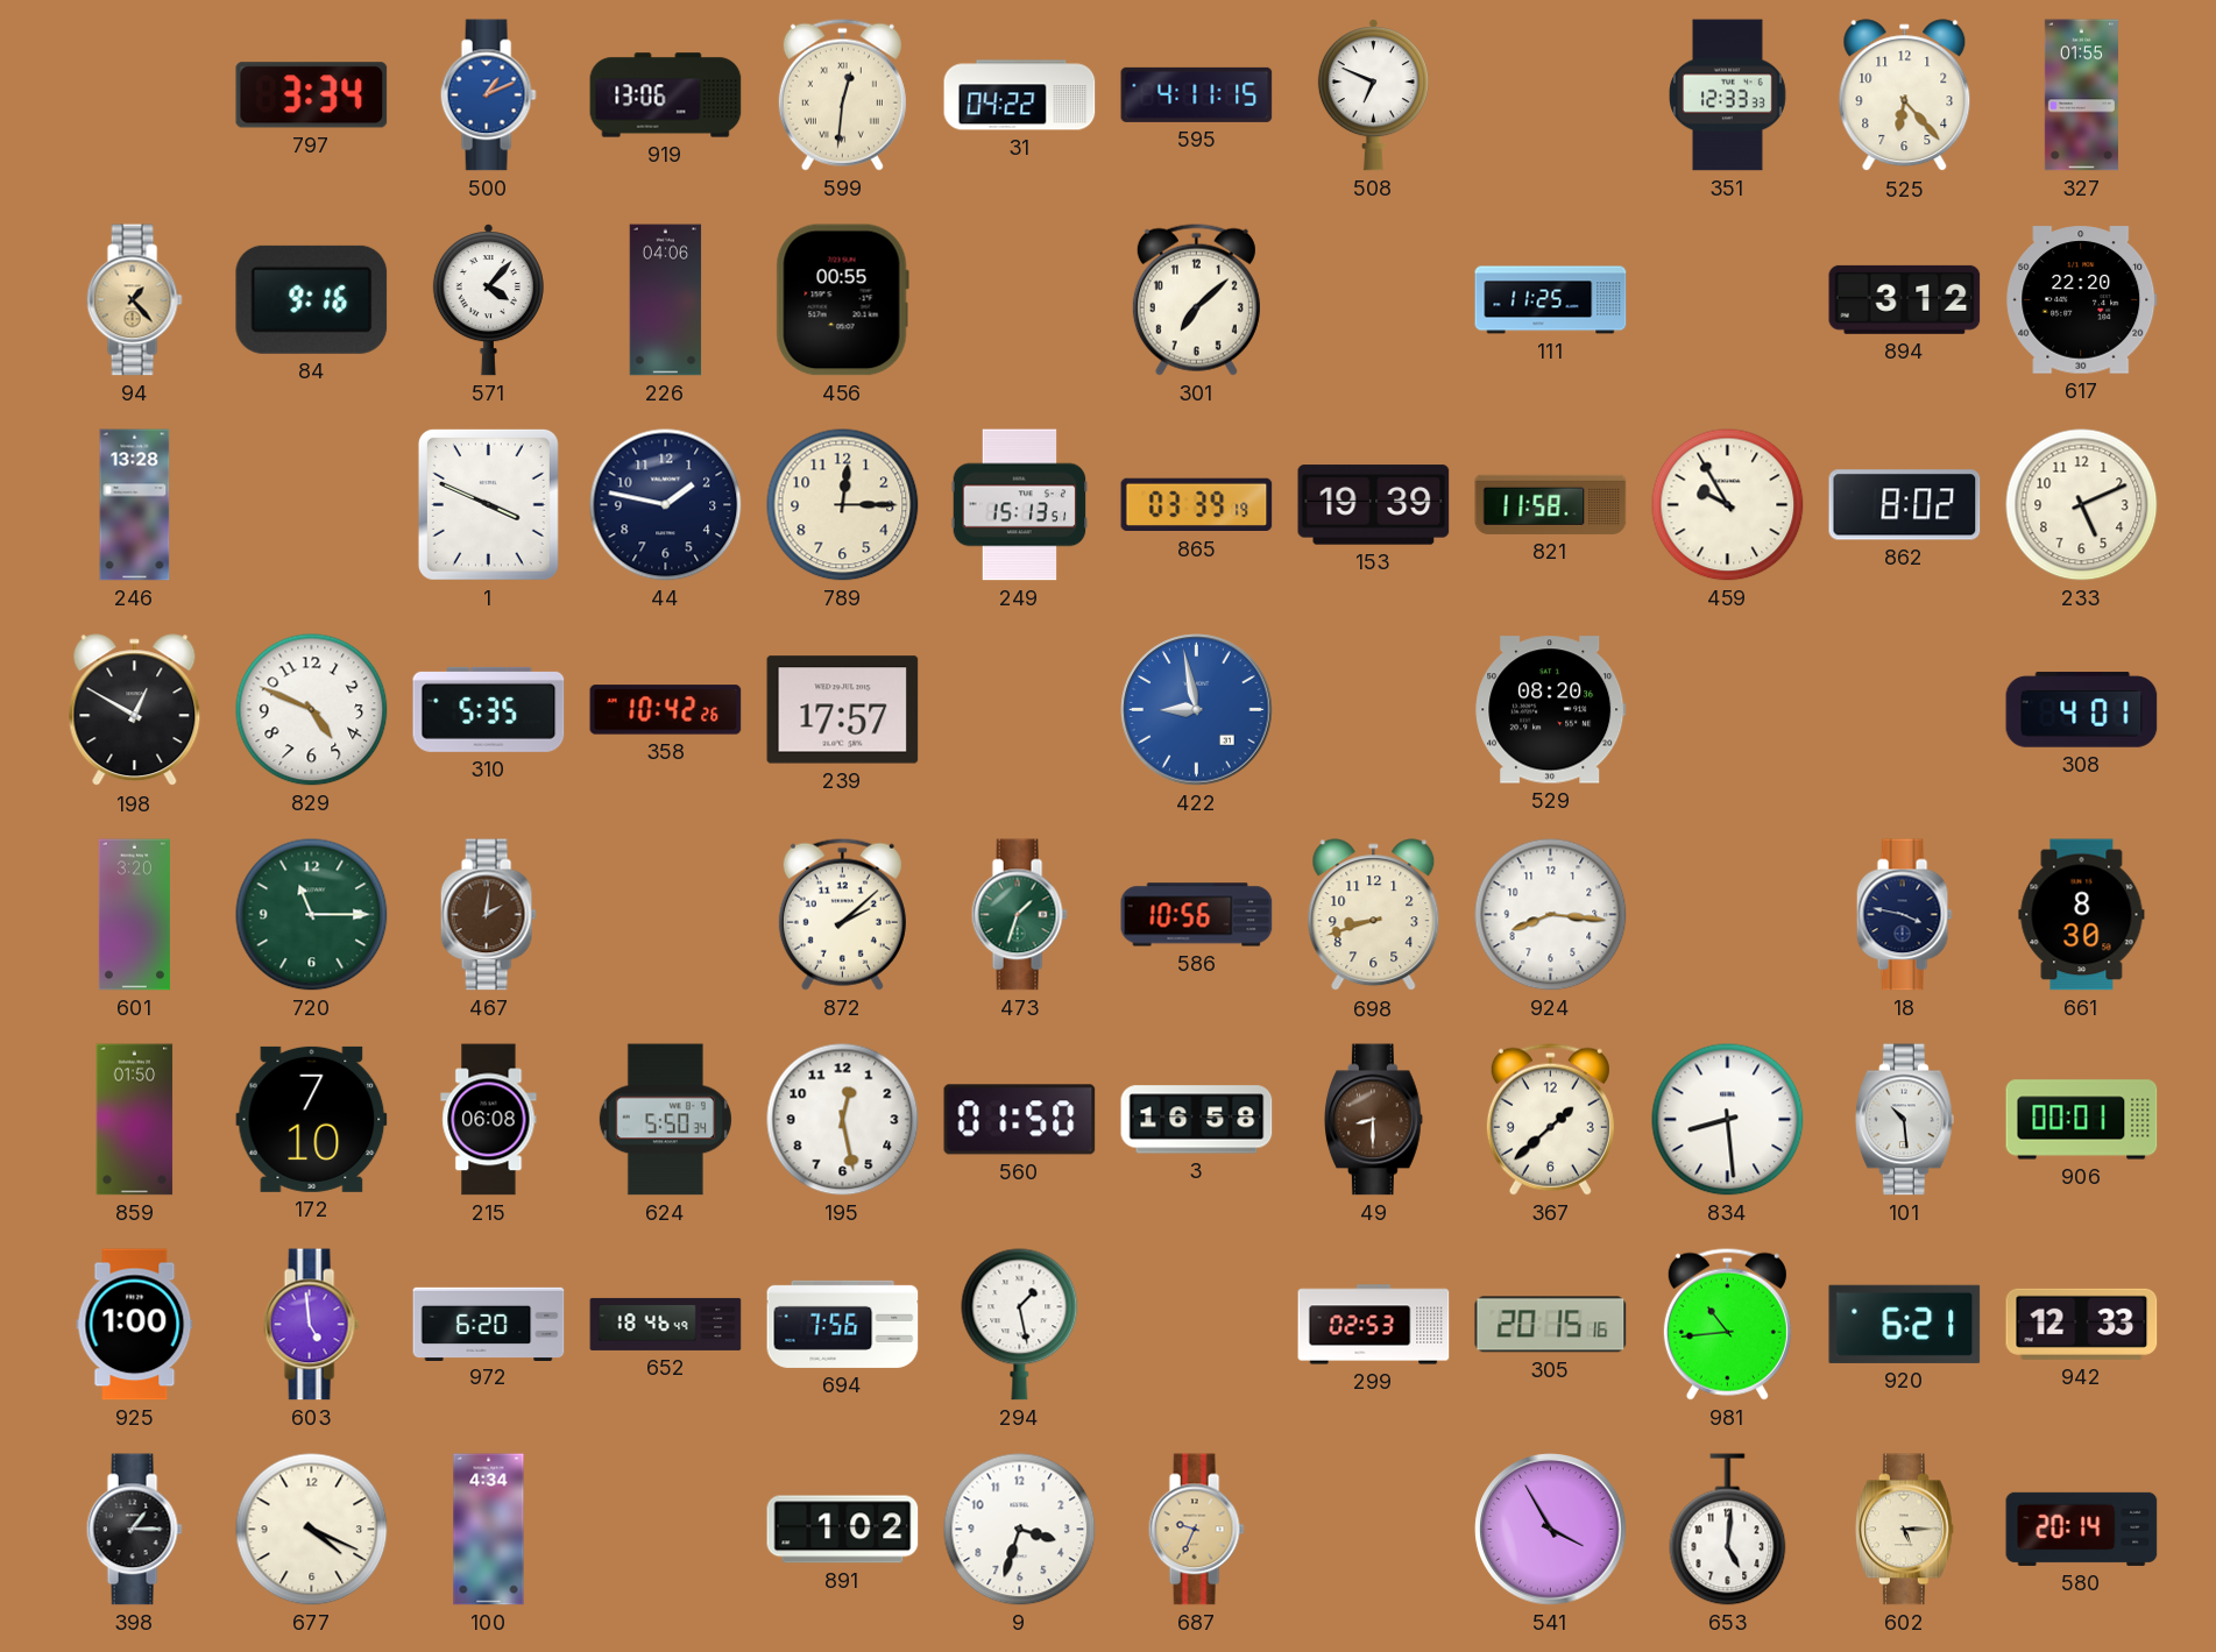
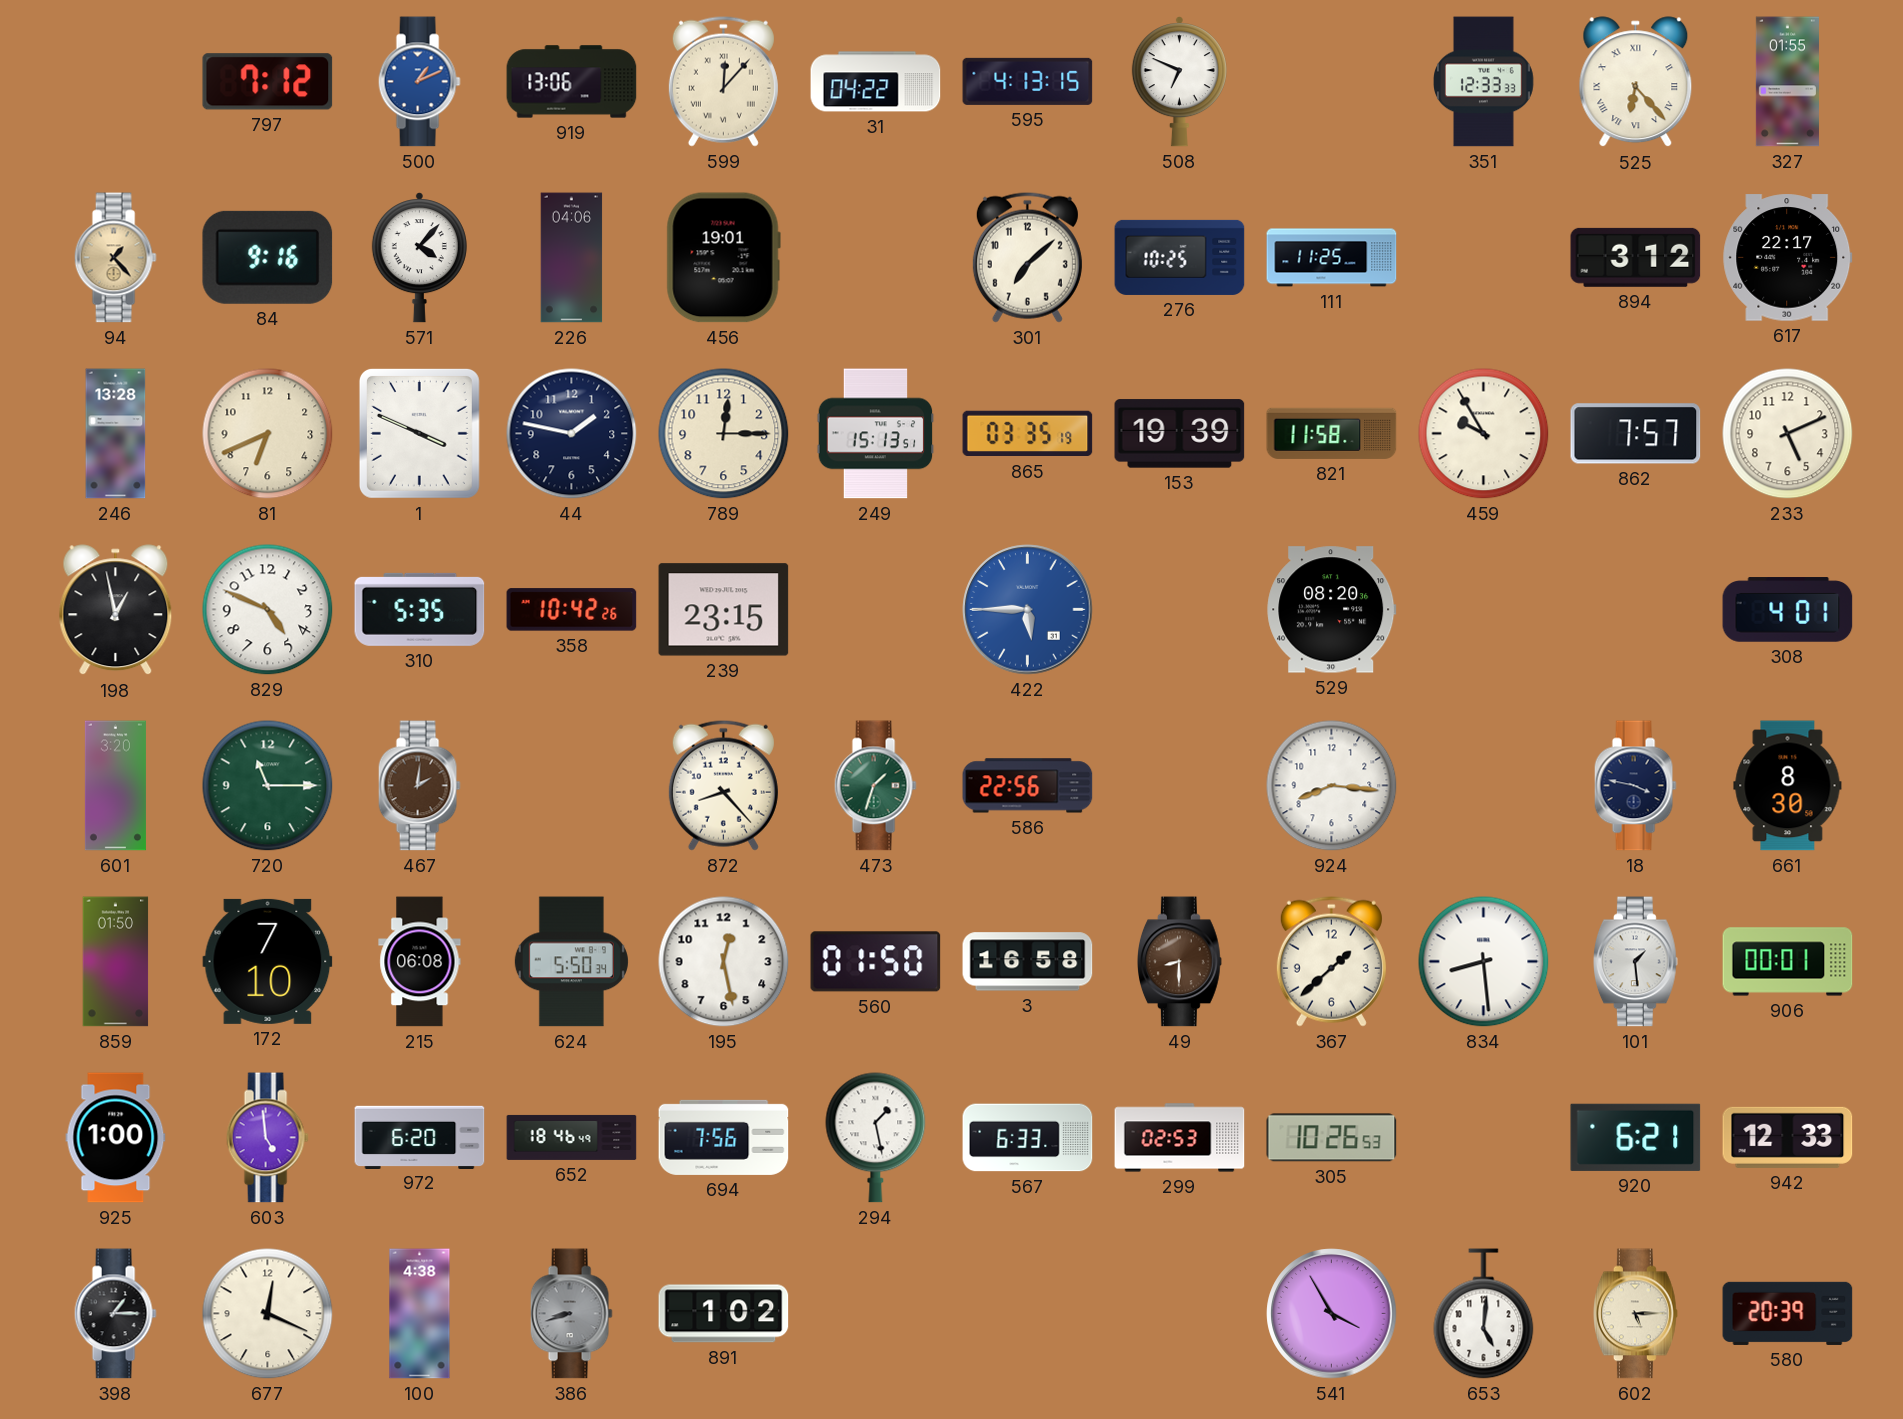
797: 3:34 -> 7:12 (268, 82)
599: 12:31 -> 12:07 (723, 81)
595: 4:11 -> 4:13 (1028, 81)
525 numerals: Arabic -> Roman (1636, 82)
456: 00:55 -> 19:01 (723, 258)
276: none -> 10:25 (1180, 257)
617: 22:20 -> 22:17 (1788, 258)
81: none -> 6:41 (268, 434)
865: 03:39 -> 03:35 (1028, 434)
862: 8:02 -> 7:57 (1636, 434)
198: 12:50 -> 12:58 (116, 610)
239: 17:57 -> 23:15 (724, 610)
422: 8:58 -> 5:45 (1028, 610)
872: 2:08 -> 8:23 (723, 785)
586: 10:56 -> 22:56 (1028, 786)
698: 8:42 -> none (1374, 915)
101: 10:29 -> 1:29 (1636, 962)
567: none -> 6:33 (1028, 1138)
305: 20:15 -> 10:26 (1332, 1138)
981: 10:44 -> none (1727, 1324)
677: 4:19 -> 12:19 (268, 1314)
100: 4:34 -> 4:38 (420, 1314)
386: none -> 8:42 (571, 1314)
9: 3:33 -> none (1020, 1530)
687: 9:34 -> none (1196, 1530)
580: 20:14 -> 20:39 (1788, 1313)
